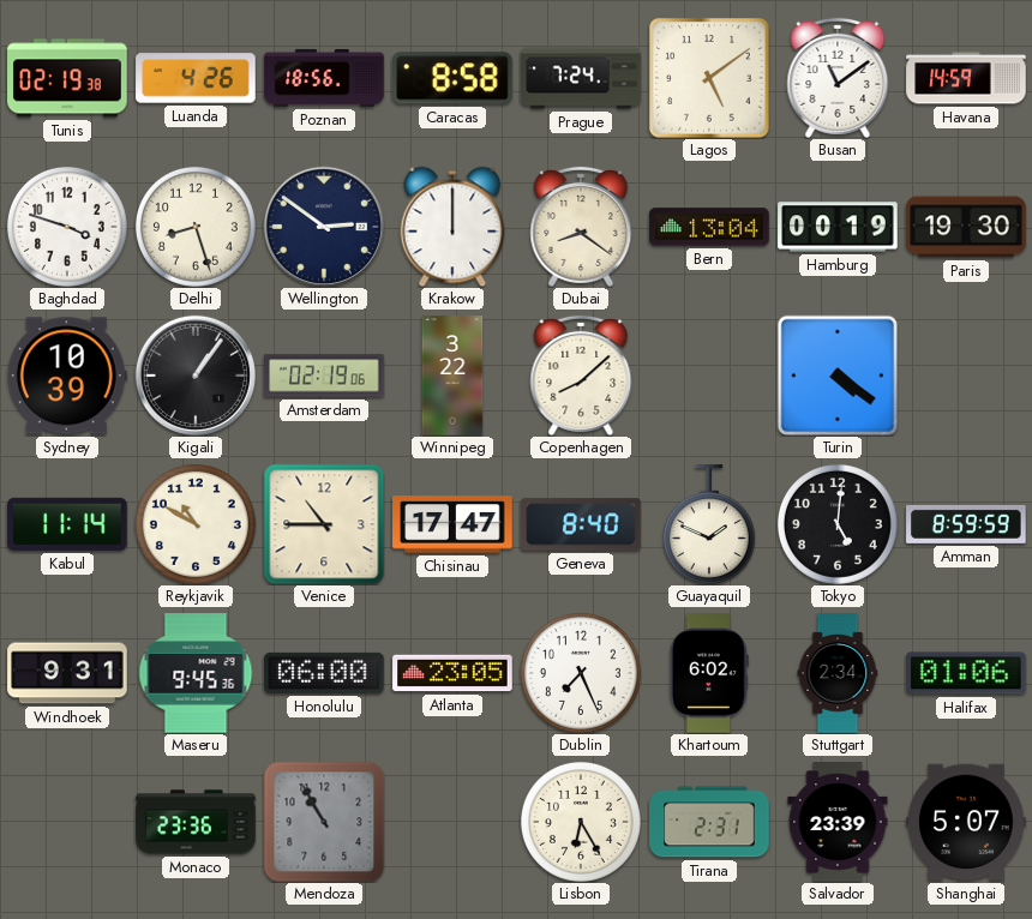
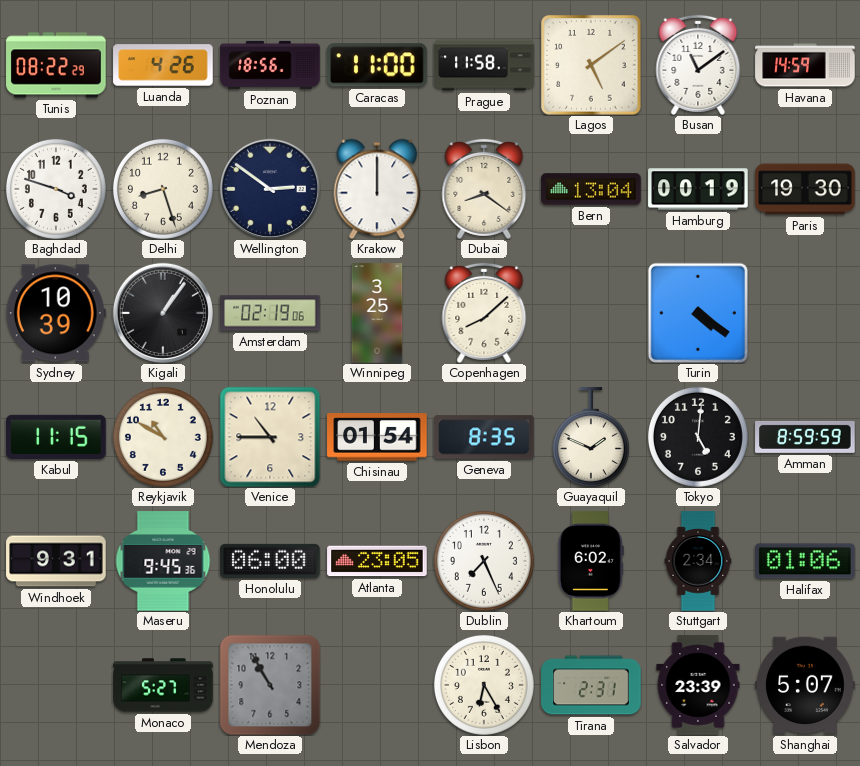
Tunis: 02:19 -> 08:22 (56, 65)
Caracas: 8:58 -> 11:00 (378, 65)
Prague: 7:24 -> 11:58 (484, 65)
Winnipeg: 3:22 -> 3:25 (377, 313)
Kabul: 11:14 -> 11:15 (56, 437)
Chisinau: 17:47 -> 01:54 (377, 437)
Geneva: 8:40 -> 8:35 (484, 437)
Monaco: 23:36 -> 5:27 (163, 685)
